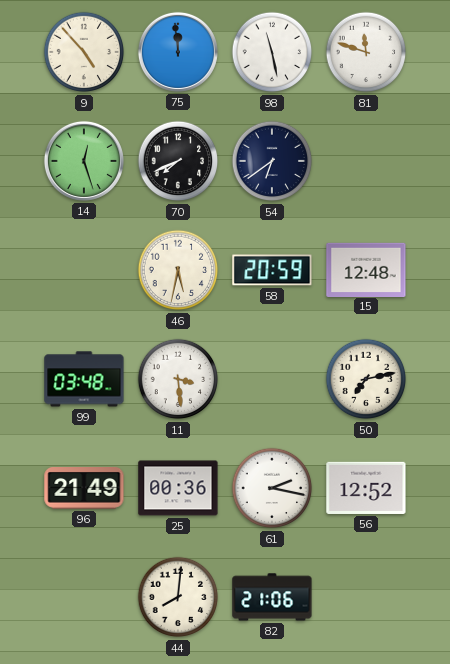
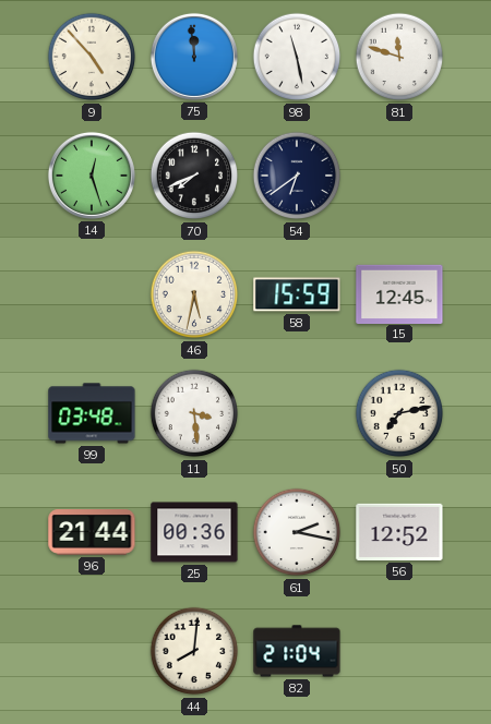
58: 20:59 -> 15:59 (297, 294)
15: 12:48 -> 12:45 (399, 293)
96: 21:49 -> 21:44 (92, 533)
82: 21:06 -> 21:04 (297, 651)
